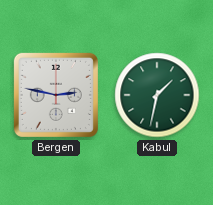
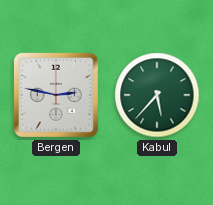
Kabul: 1:32 -> 5:37 (157, 95)
